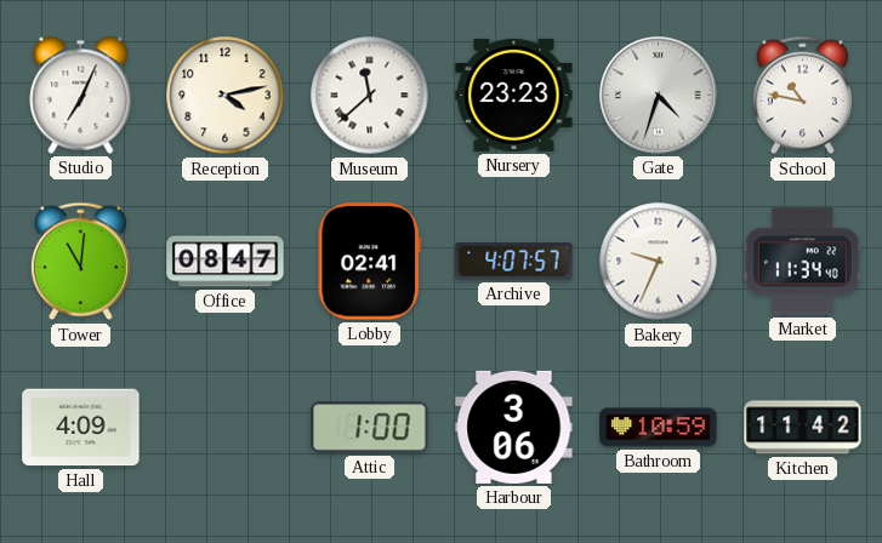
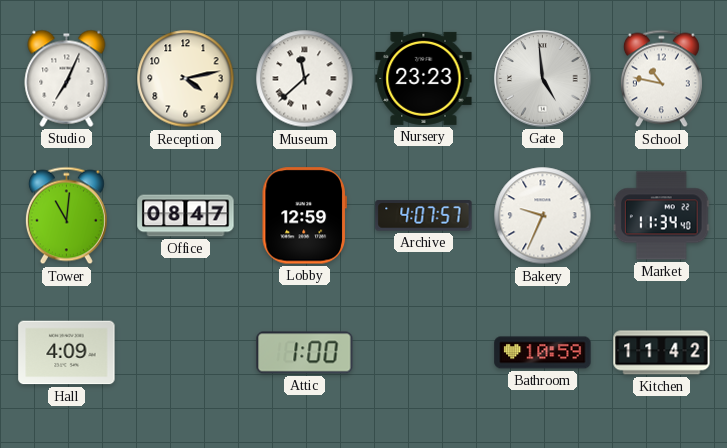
Gate: 4:33 -> 4:59 (543, 79)
Lobby: 02:41 -> 12:59 (304, 216)
Harbour: 3:06 -> none (514, 427)
